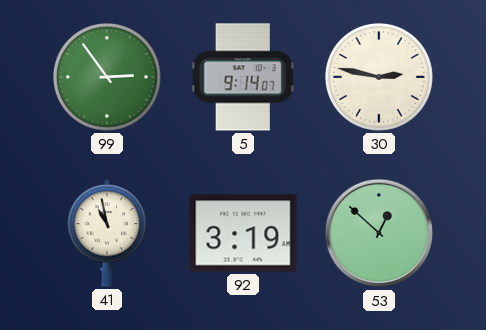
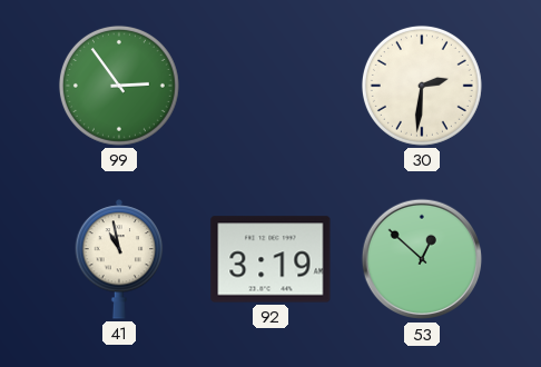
5: 9:14 -> none (243, 77)
30: 2:47 -> 2:31 (422, 86)
